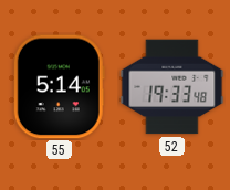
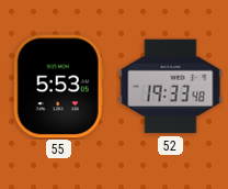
55: 5:14 -> 5:53 (58, 87)
